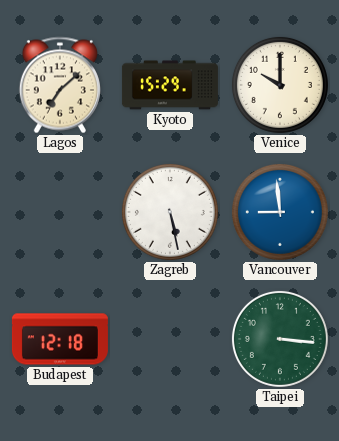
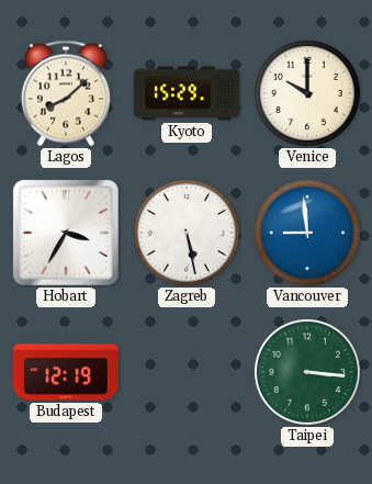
Lagos: 7:08 -> 8:08 (66, 93)
Hobart: none -> 3:35 (66, 233)
Budapest: 12:18 -> 12:19 (66, 372)
